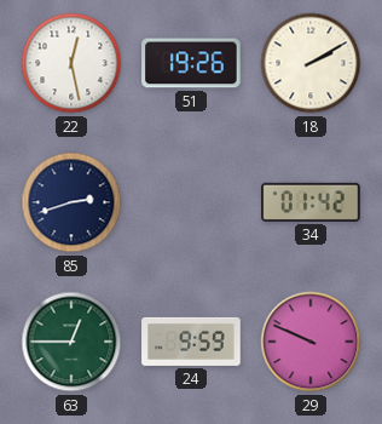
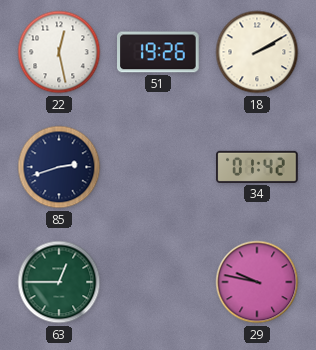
24: 9:59 -> none (191, 342)
29: 9:49 -> 9:47 (257, 282)
